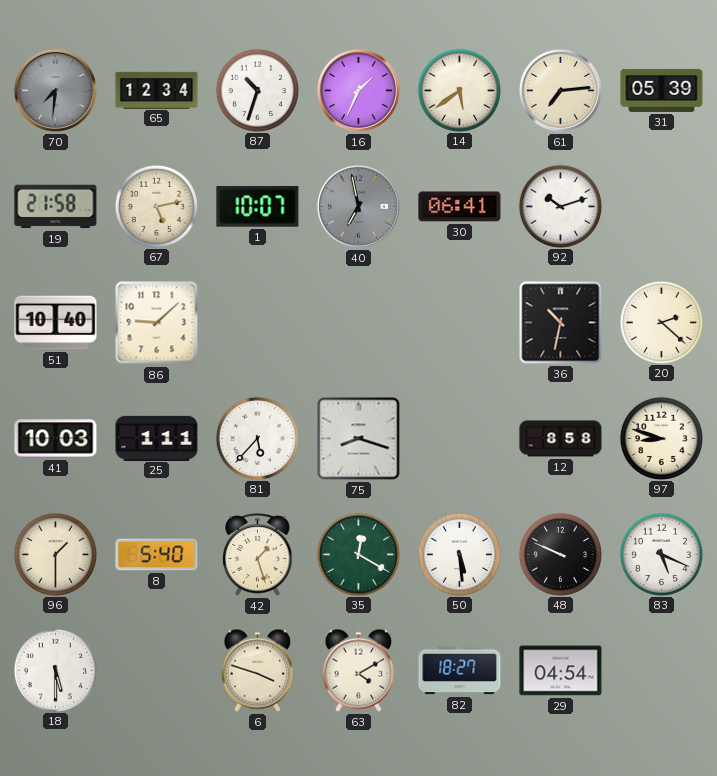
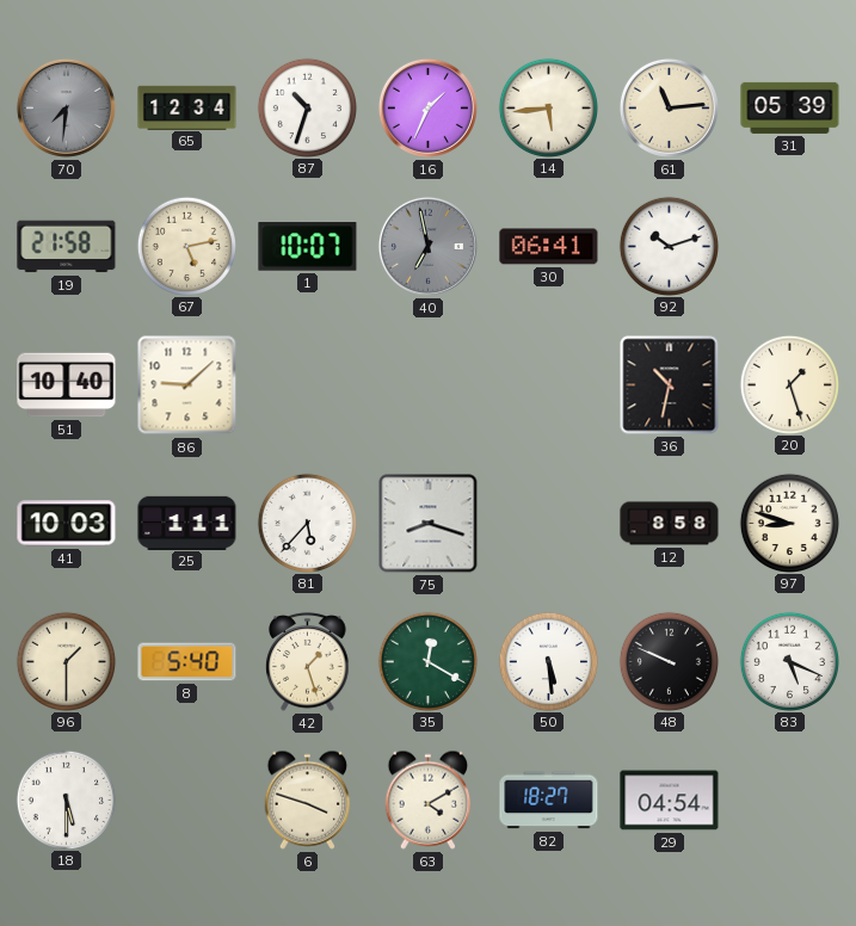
14: 5:39 -> 5:44 (548, 107)
61: 7:14 -> 11:14 (669, 107)
20: 2:22 -> 1:27 (789, 384)
